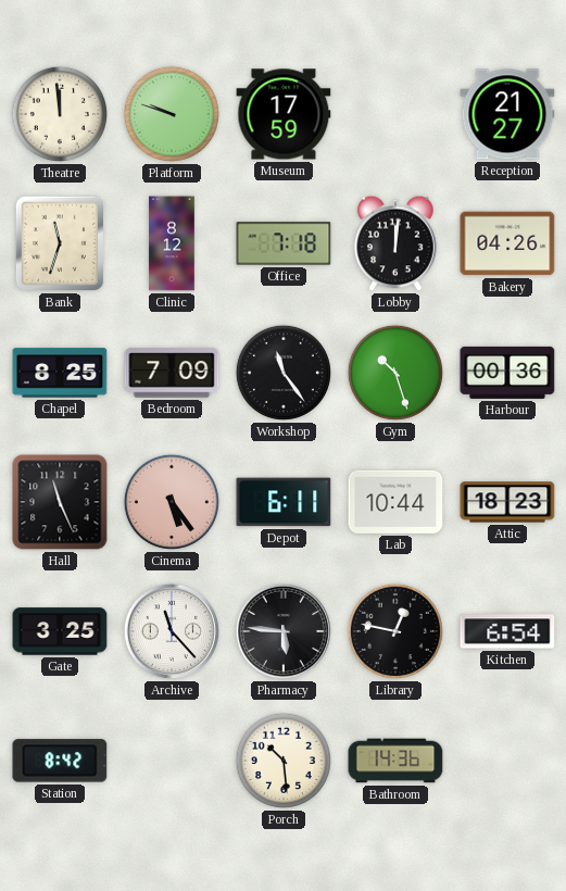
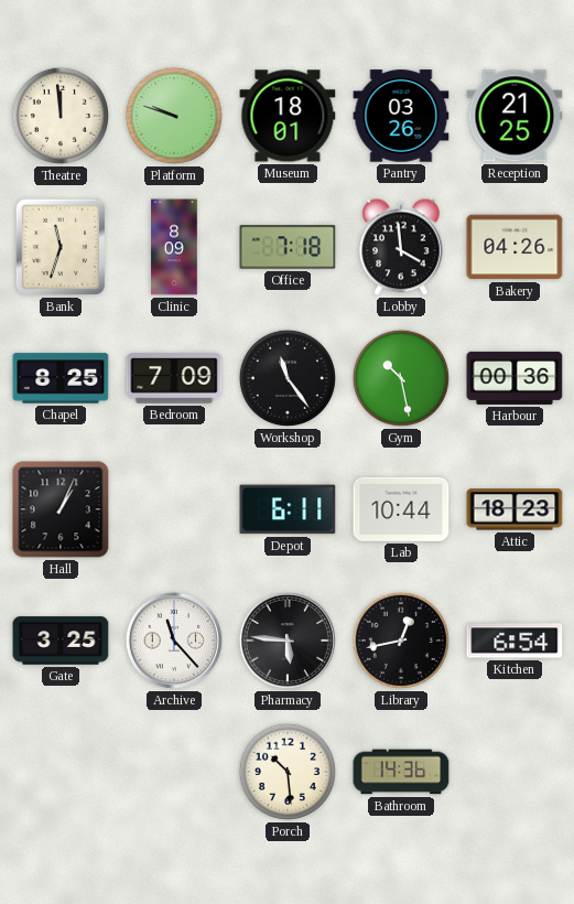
Museum: 17:59 -> 18:01 (288, 116)
Pantry: none -> 03:26 (401, 116)
Reception: 21:27 -> 21:25 (515, 116)
Clinic: 8:12 -> 8:09 (174, 247)
Lobby: 12:01 -> 3:59 (401, 247)
Gym: 10:27 -> 10:28 (401, 378)
Hall: 11:26 -> 1:04 (61, 509)
Cinema: 5:24 -> none (172, 502)
Library: 12:47 -> 12:43 (401, 641)
Station: 8:42 -> none (60, 761)
